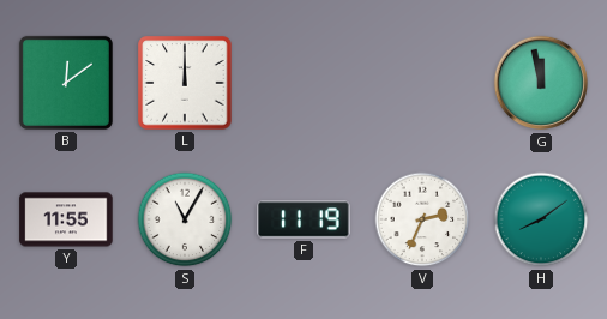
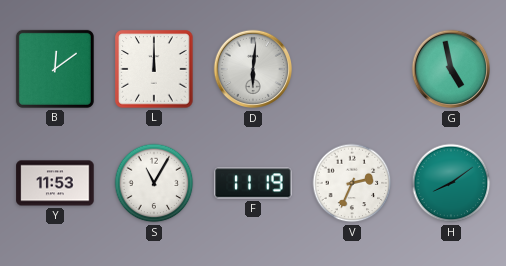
D: none -> 6:01 (253, 69)
G: 11:58 -> 4:58 (451, 69)
Y: 11:55 -> 11:53 (55, 183)
